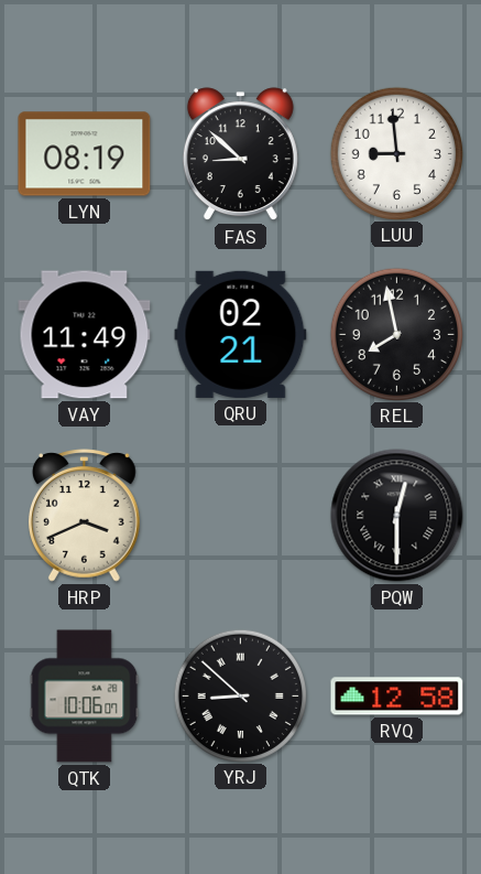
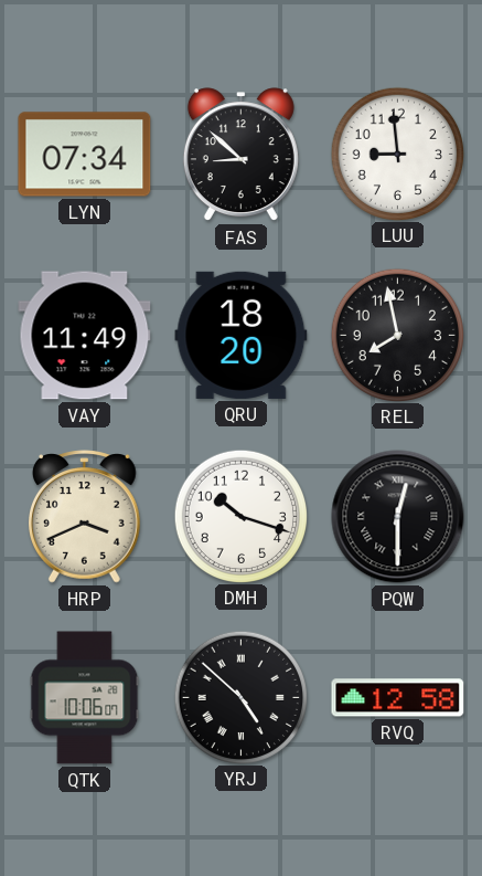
LYN: 08:19 -> 07:34 (85, 155)
QRU: 02:21 -> 18:20 (242, 335)
DMH: none -> 10:18 (240, 516)
YRJ: 8:52 -> 4:52 (240, 697)
